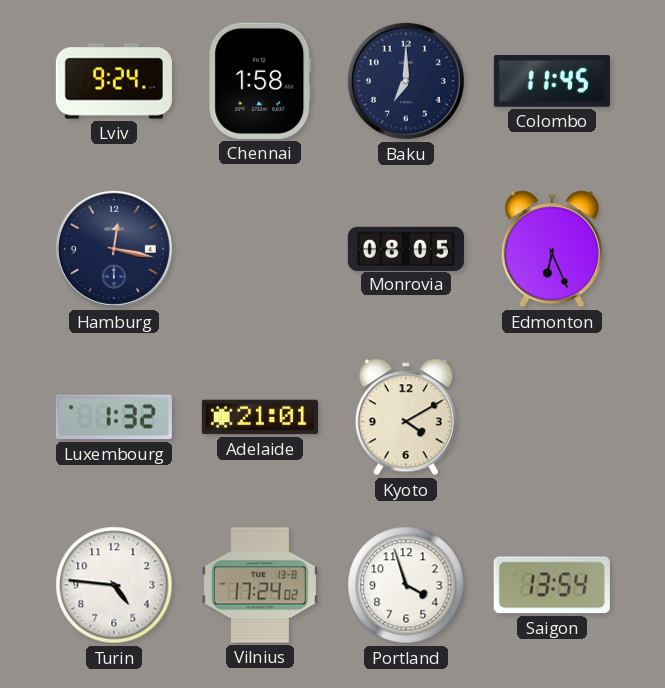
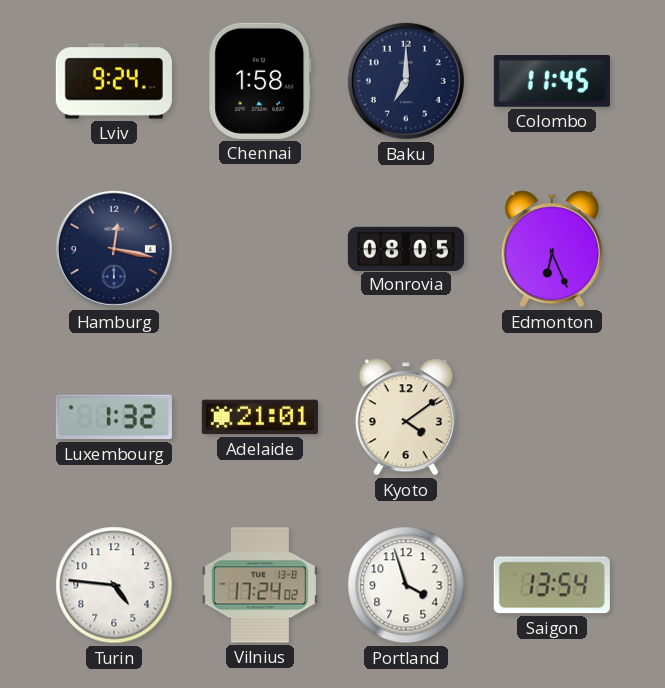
Kyoto: 4:10 -> 4:09 (406, 417)
